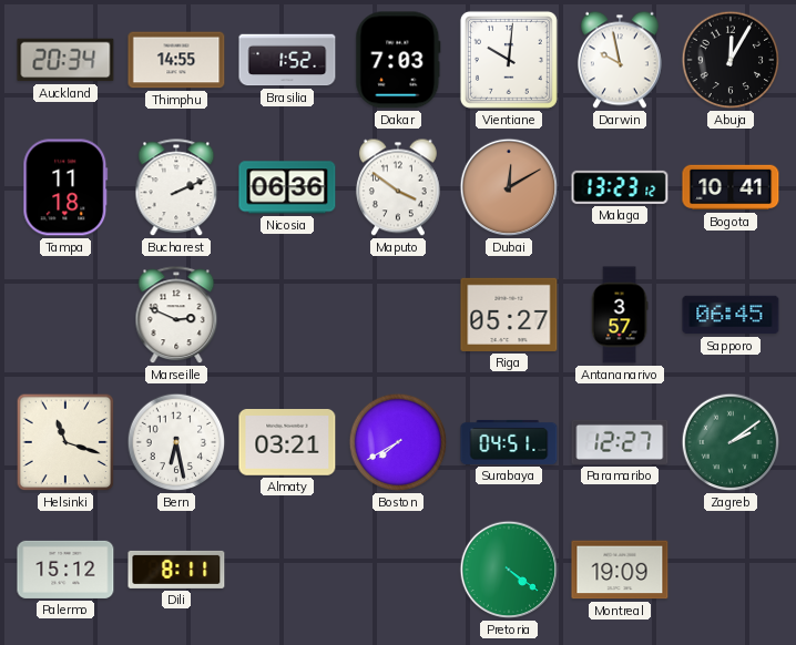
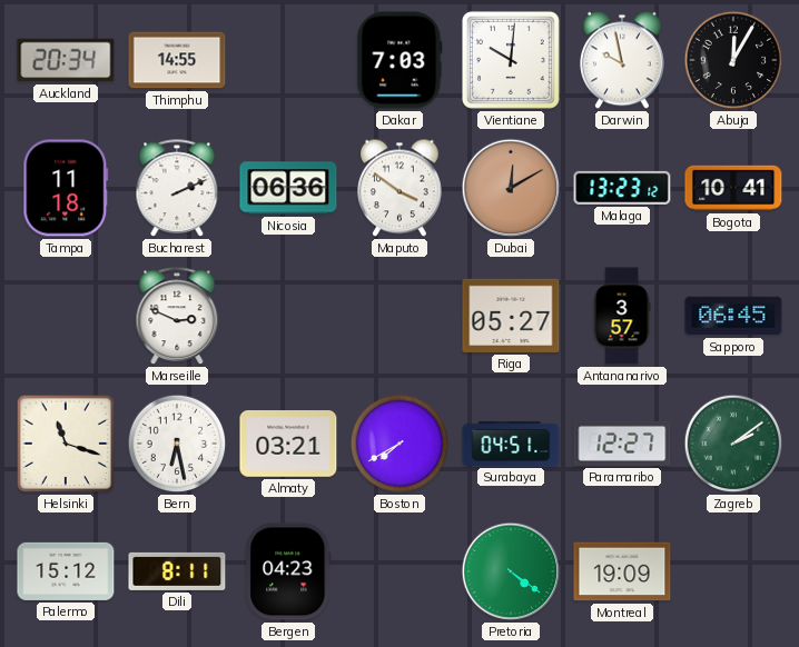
Brasilia: 1:52 -> none (287, 60)
Bergen: none -> 04:23 (288, 571)
